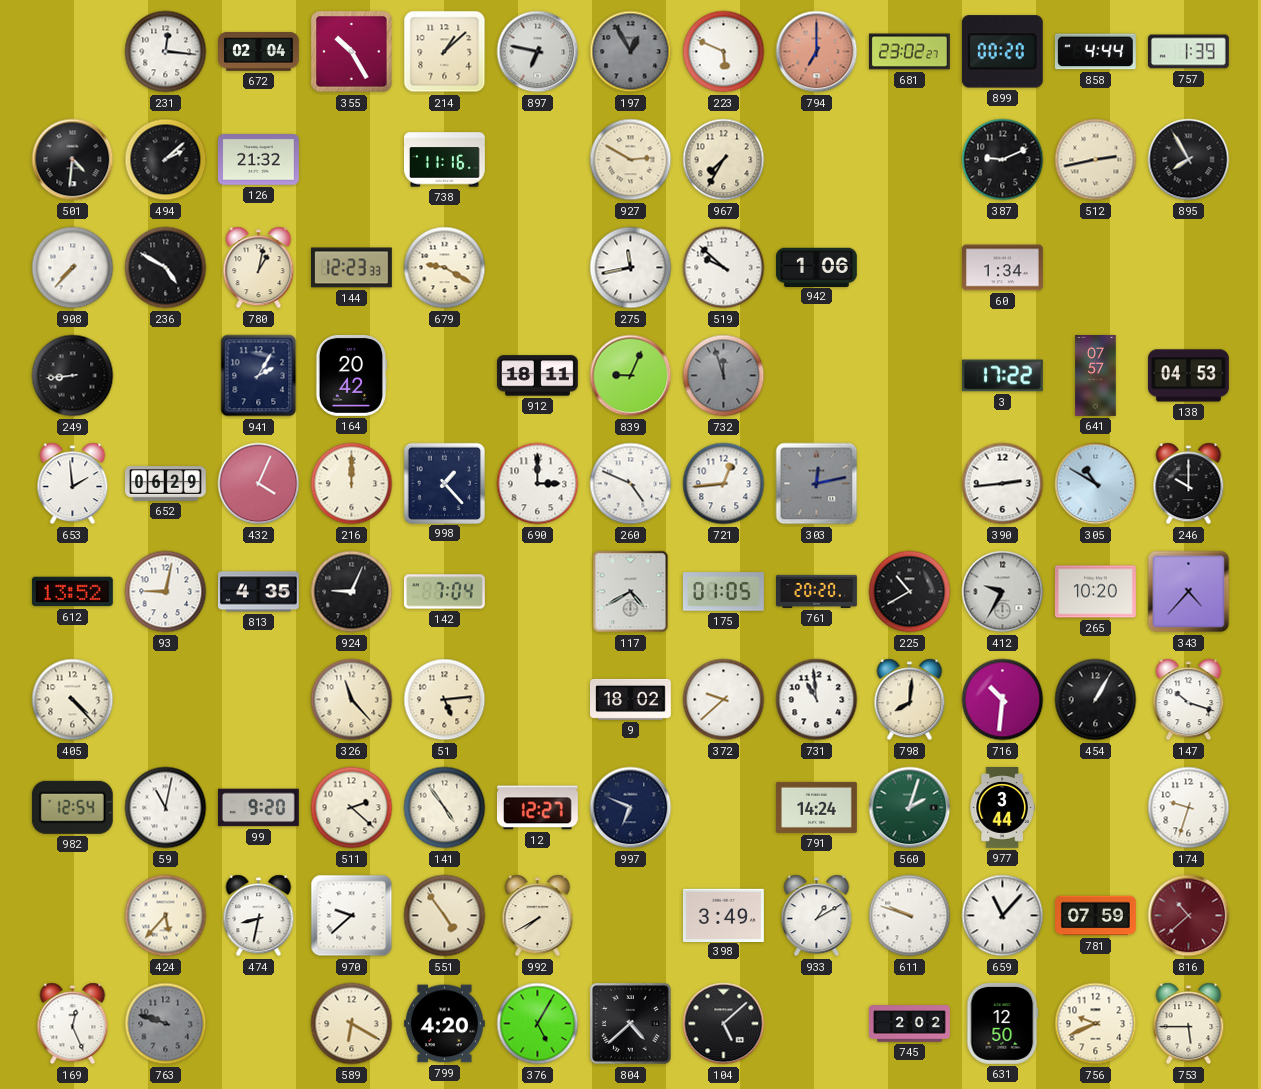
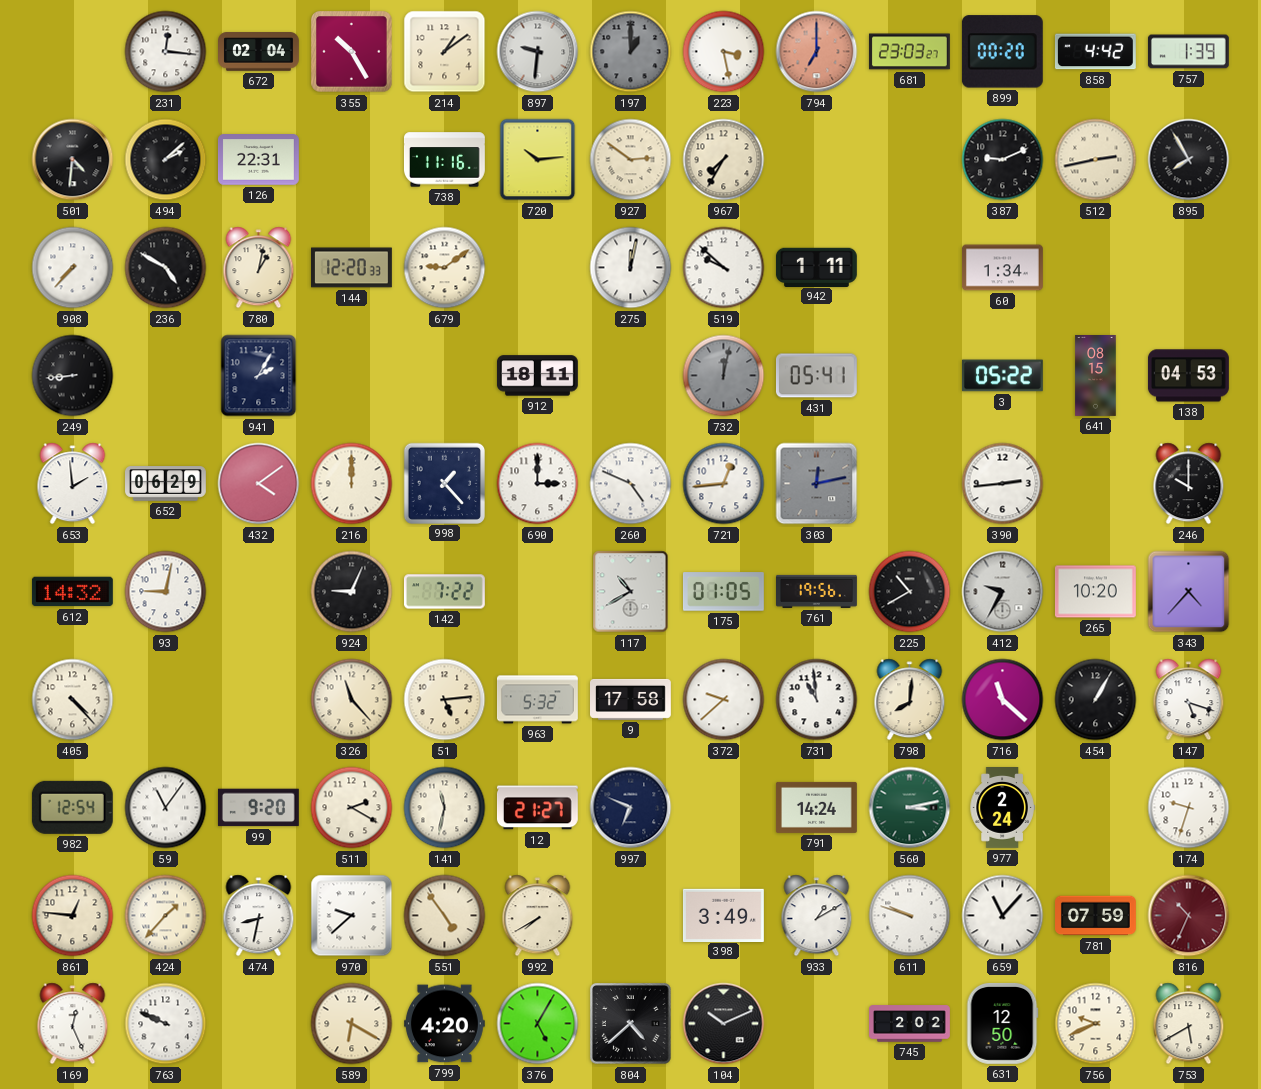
214: 1:08 -> 1:09 (445, 52)
897: 6:47 -> 9:31 (538, 52)
197: 12:55 -> 1:00 (631, 52)
223: 5:49 -> 3:28 (724, 52)
681: 23:02 -> 23:03 (909, 52)
858: 4:44 -> 4:42 (1095, 52)
126: 21:32 -> 22:31 (258, 160)
720: none -> 10:14 (538, 160)
927: 2:50 -> 2:51 (631, 160)
144: 12:23 -> 12:20 (352, 268)
679: 9:20 -> 9:09 (445, 268)
275: 11:43 -> 12:02 (631, 268)
942: 1:06 -> 1:11 (816, 267)
164: 20:42 -> none (351, 375)
839: 9:04 -> none (631, 376)
732: 11:57 -> 12:02 (724, 376)
431: none -> 05:41 (816, 376)
3: 17:22 -> 05:22 (1002, 376)
641: 07:57 -> 08:15 (1096, 376)
432: 4:04 -> 4:09 (259, 484)
305: 10:50 -> none (1096, 484)
612: 13:52 -> 14:32 (72, 592)
813: 4:35 -> none (259, 592)
142: 7:04 -> 7:22 (444, 592)
117: 4:40 -> 10:40 (631, 592)
761: 20:20 -> 19:56 (817, 591)
963: none -> 5:32 (537, 700)
9: 18:02 -> 17:58 (631, 699)
716: 10:31 -> 11:22 (1003, 700)
147: 10:18 -> 5:18 (1189, 700)
59: 11:02 -> 11:06 (166, 808)
511: 2:22 -> 2:20 (352, 808)
141: 4:54 -> 11:32 (445, 808)
12: 12:27 -> 21:27 (537, 808)
560: 2:03 -> 3:13 (910, 808)
977: 3:44 -> 2:24 (1002, 808)
861: none -> 12:46 (73, 916)
424: 5:37 -> 1:37 (166, 916)
816: 10:38 -> 10:34 (1189, 916)
763: 9:48 -> 9:49 (166, 1024)
763 dial: grey -> white (166, 1024)
104: 5:08 -> 10:11 (724, 1024)
753: 5:45 -> 5:40 (1189, 1024)
